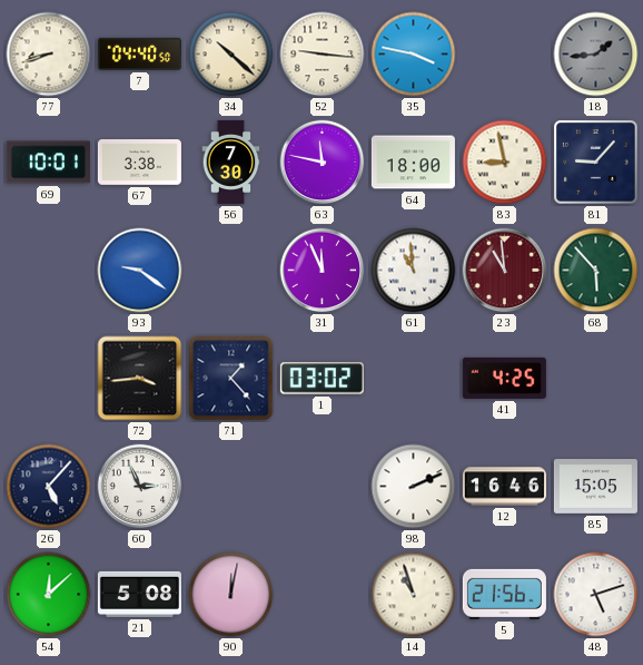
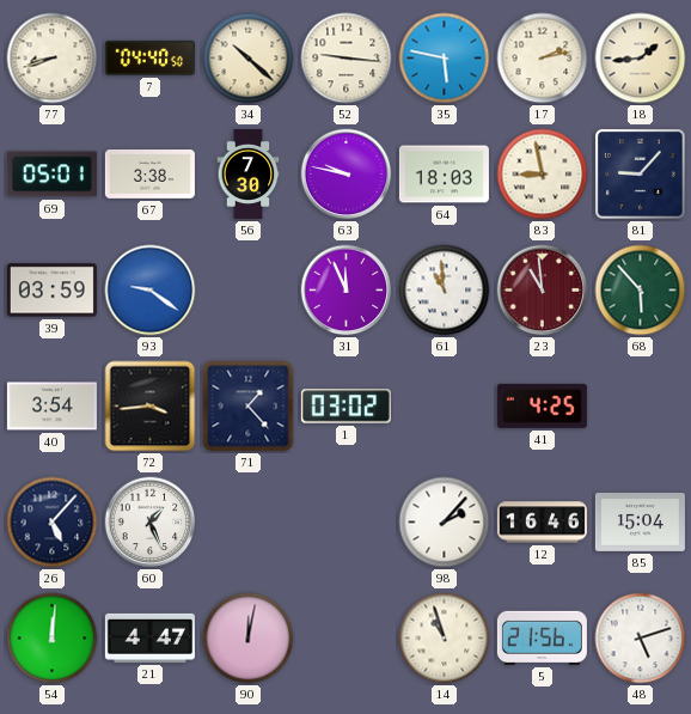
35: 3:47 -> 5:47 (445, 59)
17: none -> 2:13 (543, 59)
18 dial: grey -> cream (641, 59)
69: 10:01 -> 05:01 (51, 175)
63: 11:47 -> 9:47 (347, 175)
64: 18:00 -> 18:03 (444, 175)
39: none -> 03:59 (51, 291)
40: none -> 3:54 (51, 407)
60: 2:56 -> 1:26 (151, 523)
98: 2:11 -> 2:07 (445, 523)
85: 15:05 -> 15:04 (640, 523)
54: 12:08 -> 12:01 (53, 639)
21: 5:08 -> 4:47 (149, 637)
